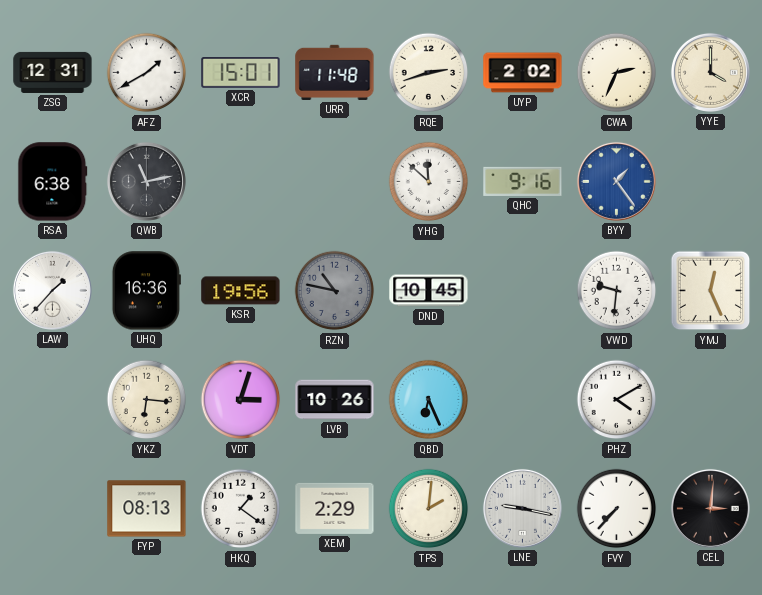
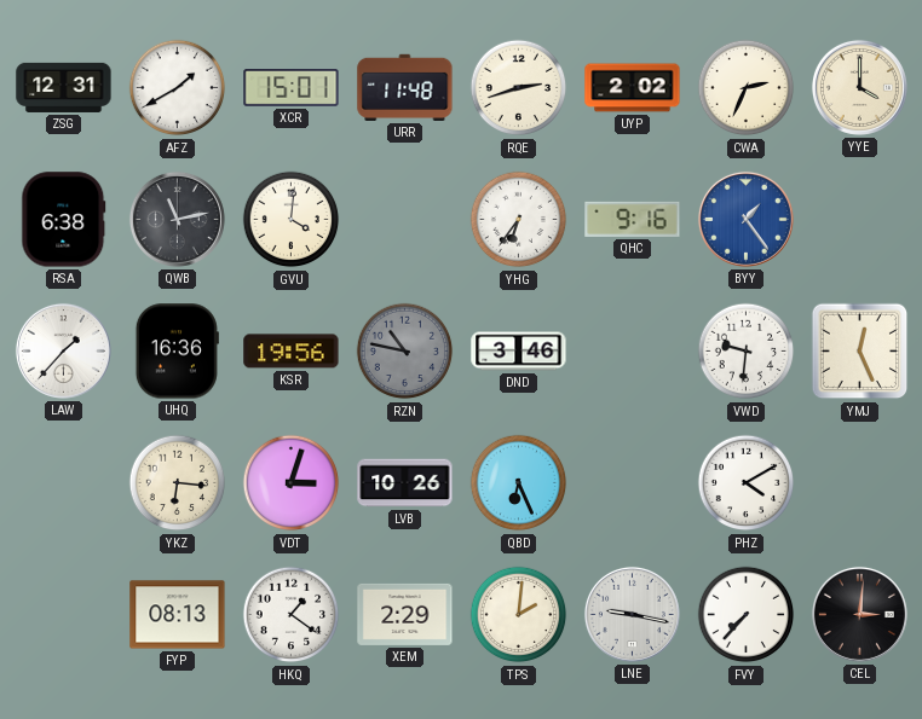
GVU: none -> 4:01 (292, 220)
YHG: 11:52 -> 6:36 (519, 220)
DND: 10:45 -> 3:46 (519, 352)
